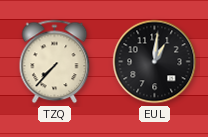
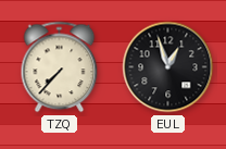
EUL: 1:01 -> 12:57 (168, 67)
